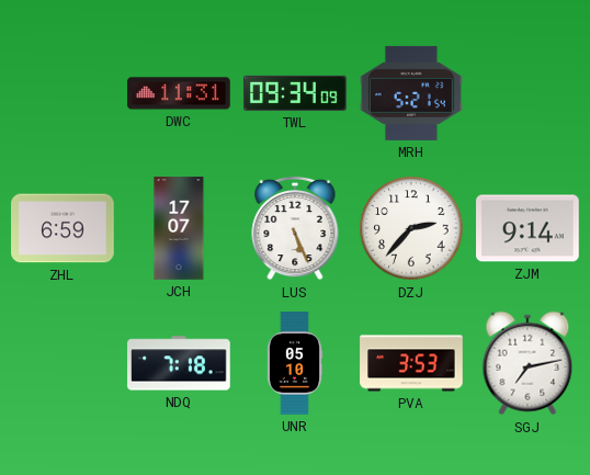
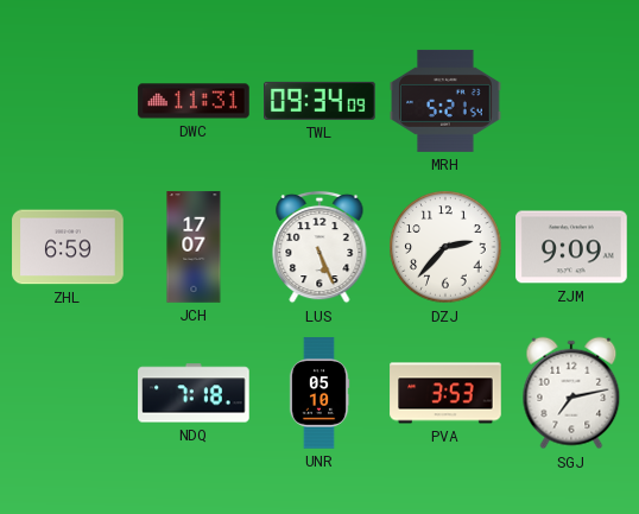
ZJM: 9:14 -> 9:09 (571, 247)
